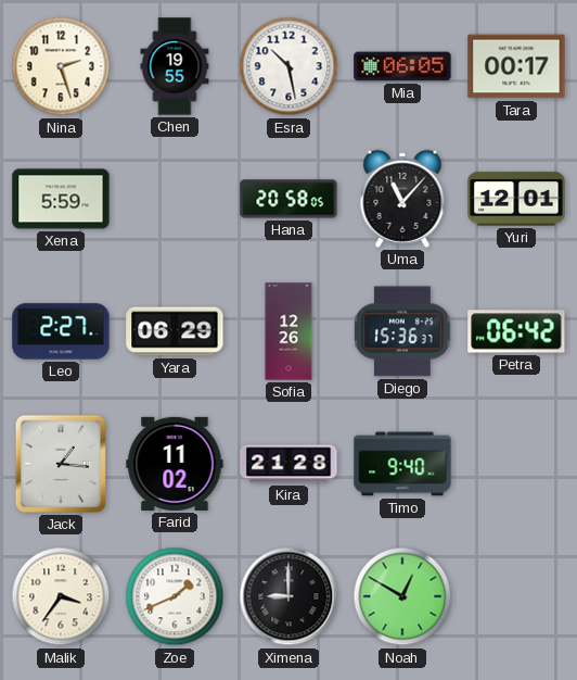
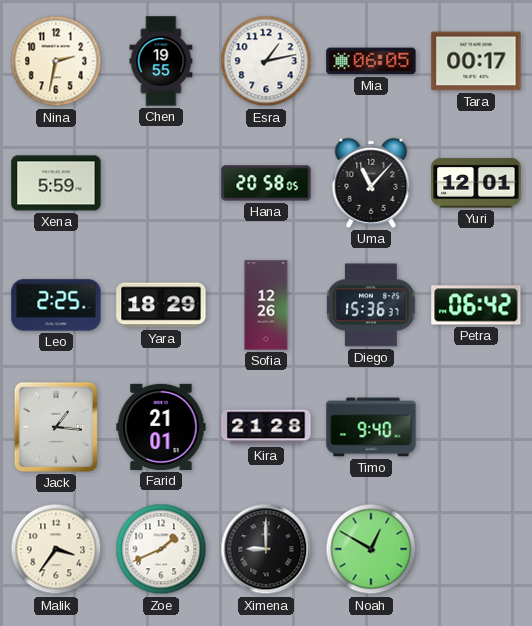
Nina: 2:27 -> 2:32 (56, 61)
Esra: 10:28 -> 1:13 (266, 61)
Leo: 2:27 -> 2:25 (56, 305)
Yara: 06:29 -> 18:29 (161, 305)
Farid: 11:02 -> 21:01 (161, 427)
